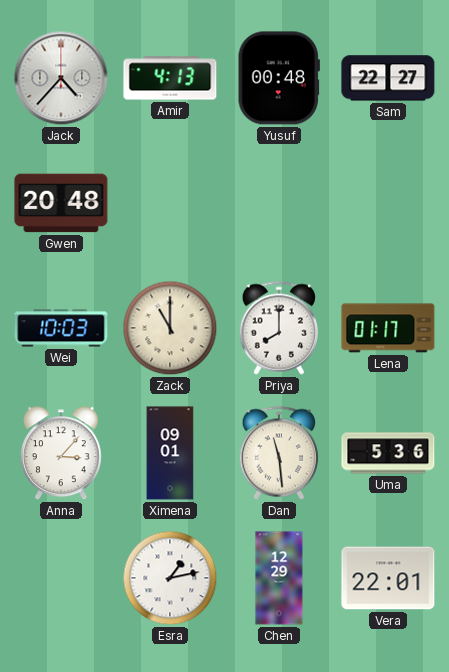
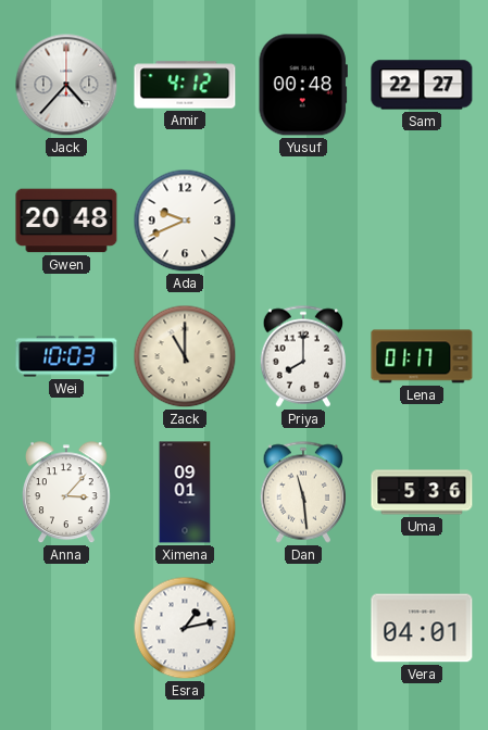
Amir: 4:13 -> 4:12 (185, 85)
Ada: none -> 9:41 (185, 221)
Chen: 12:29 -> none (279, 578)
Vera: 22:01 -> 04:01 (422, 628)
